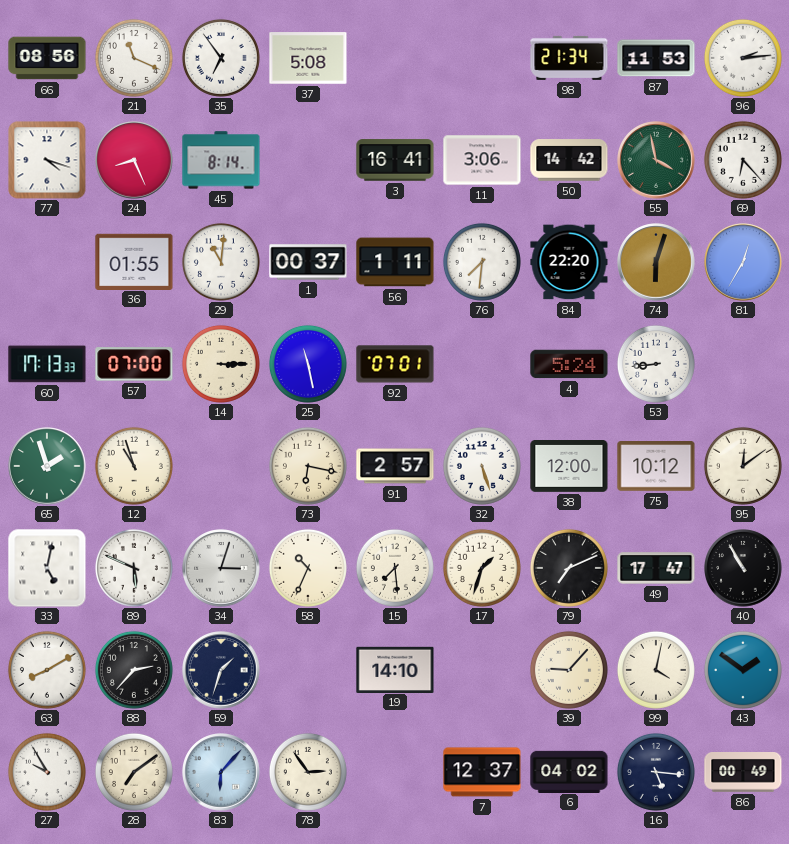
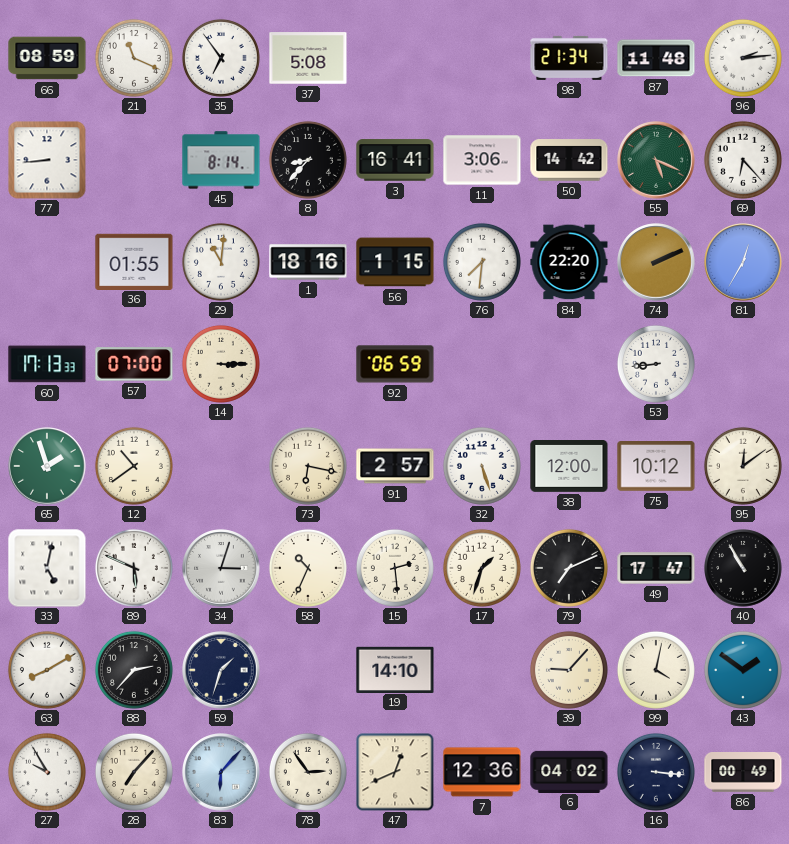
66: 08:56 -> 08:59 (47, 58)
87: 11:53 -> 11:48 (656, 58)
77: 4:18 -> 8:44 (47, 160)
24: 8:26 -> none (134, 160)
8: none -> 8:37 (308, 160)
55: 3:58 -> 5:19 (656, 160)
1: 00:37 -> 18:16 (308, 262)
56: 1:11 -> 1:15 (395, 262)
74: 6:03 -> 2:11 (656, 262)
25: 11:28 -> none (308, 364)
92: 07:01 -> 06:59 (395, 364)
4: 5:24 -> none (569, 364)
12: 10:57 -> 10:39 (134, 466)
15: 7:29 -> 2:29 (395, 568)
28: 7:09 -> 7:07 (134, 772)
47: none -> 12:41 (395, 772)
7: 12:37 -> 12:36 (482, 772)
16: 5:16 -> 3:16 (656, 772)
